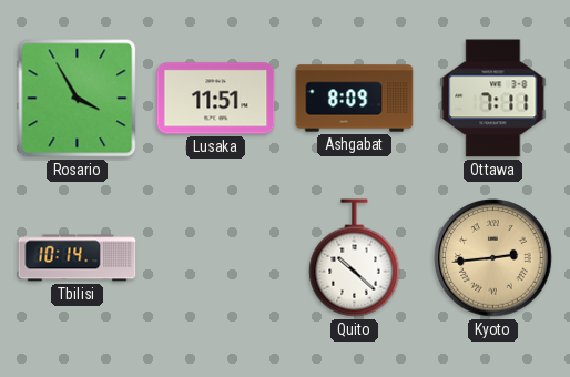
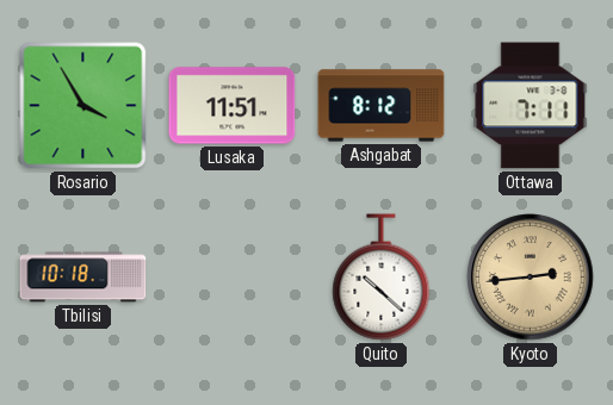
Ashgabat: 8:09 -> 8:12 (382, 106)
Tbilisi: 10:14 -> 10:18 (83, 278)
